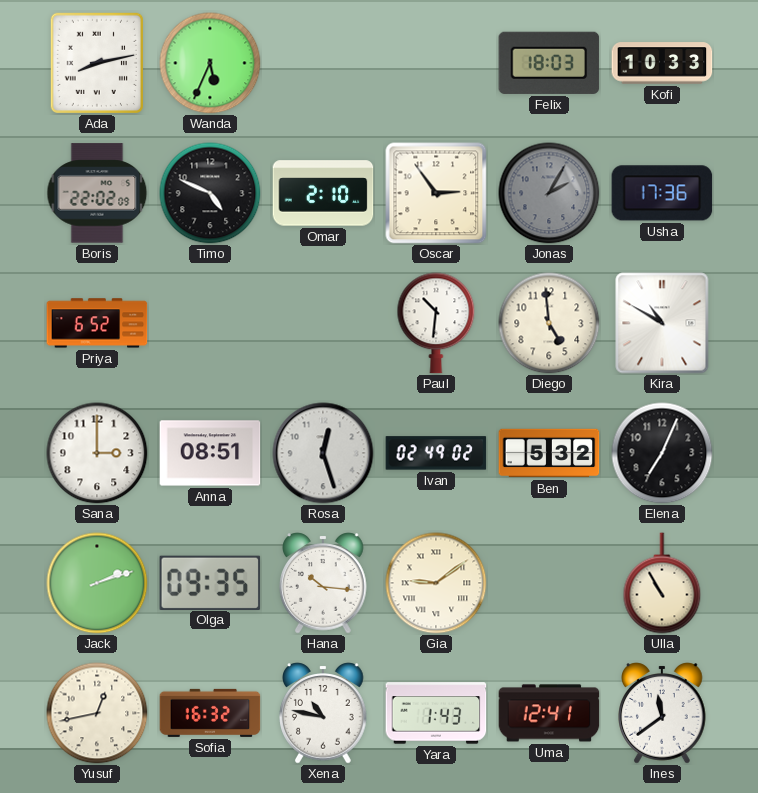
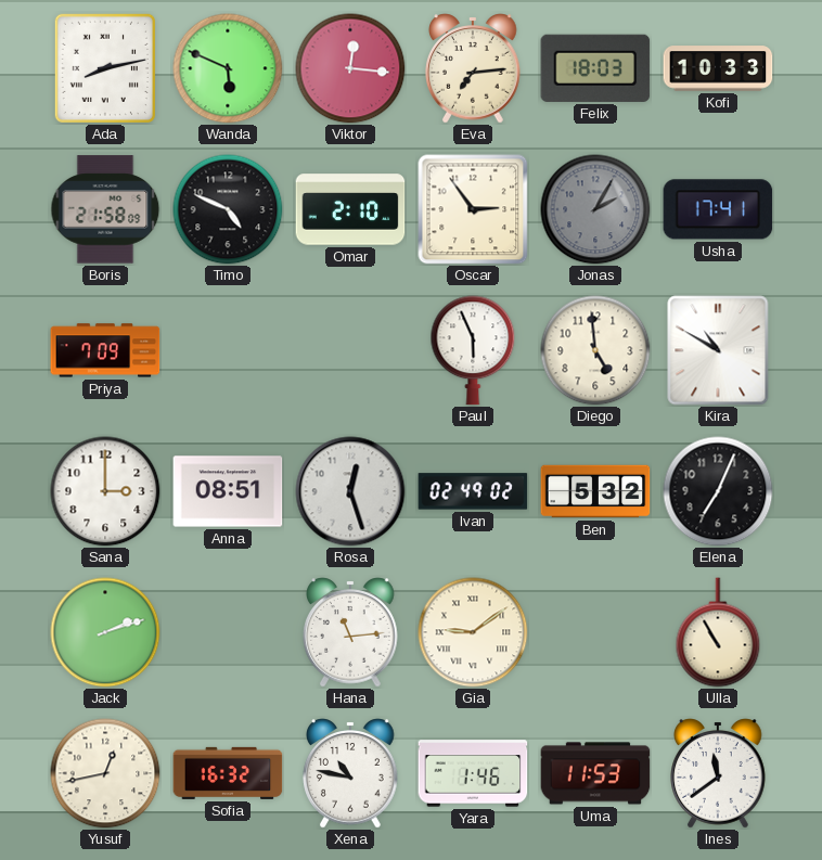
Wanda: 5:34 -> 5:49 (228, 68)
Viktor: none -> 12:16 (350, 68)
Eva: none -> 7:14 (473, 68)
Boris: 22:02 -> 21:58 (105, 209)
Usha: 17:36 -> 17:41 (718, 209)
Priya: 6:52 -> 7:09 (105, 350)
Paul: 10:31 -> 5:56 (473, 350)
Olga: 09:35 -> none (210, 582)
Hana: 10:16 -> 11:14 (350, 632)
Yara: 1:43 -> 1:46 (473, 773)
Uma: 12:41 -> 11:53 (595, 773)
